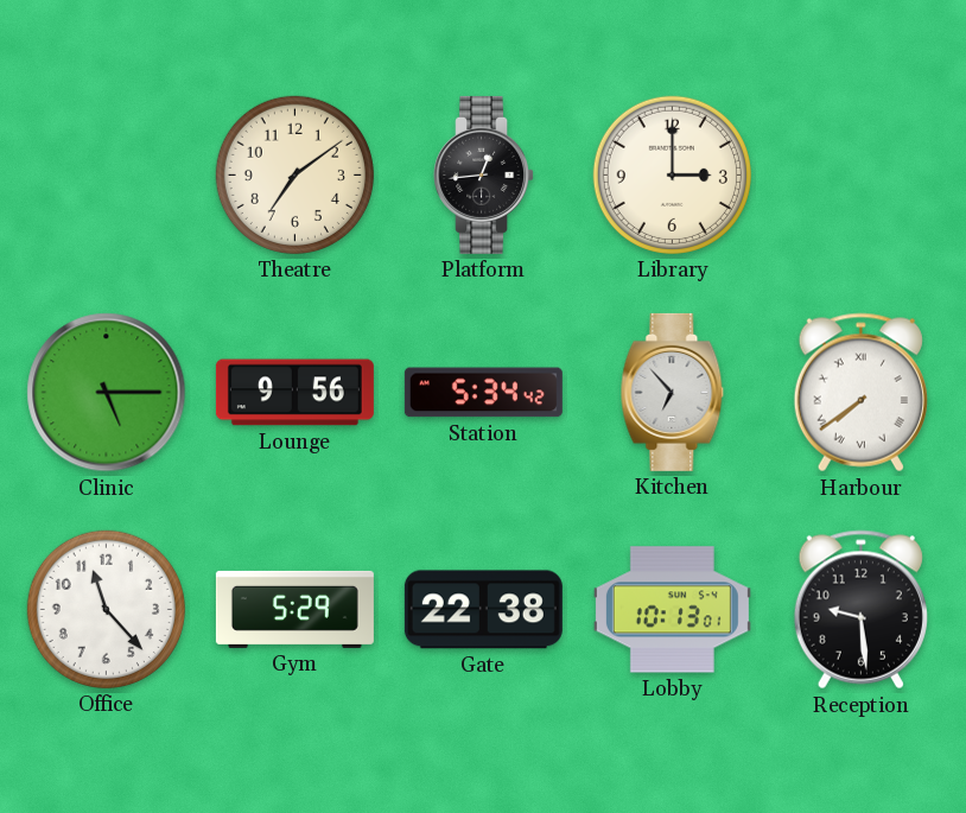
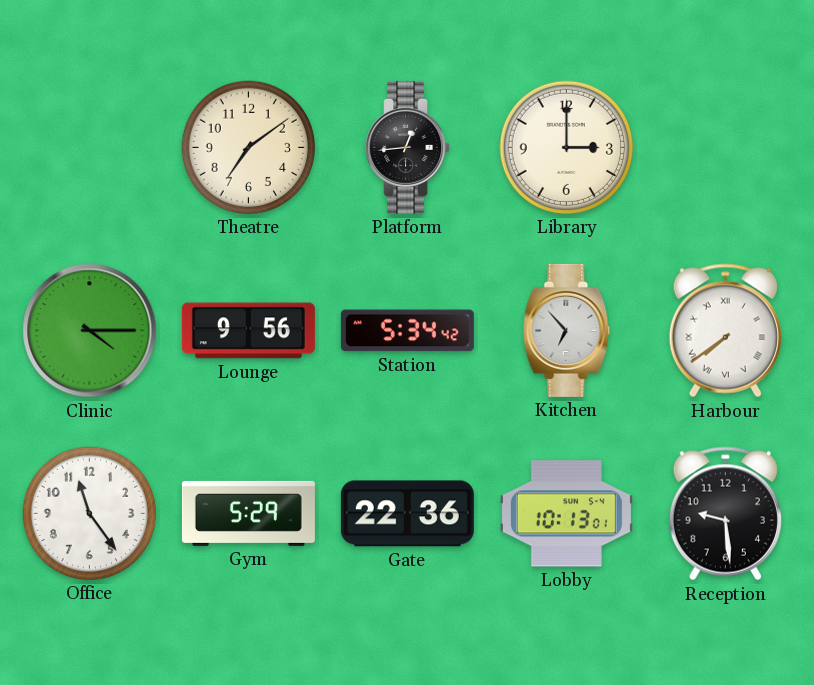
Clinic: 5:15 -> 4:15 (90, 331)
Office: 11:23 -> 11:24 (89, 513)
Gate: 22:38 -> 22:36 (407, 514)
